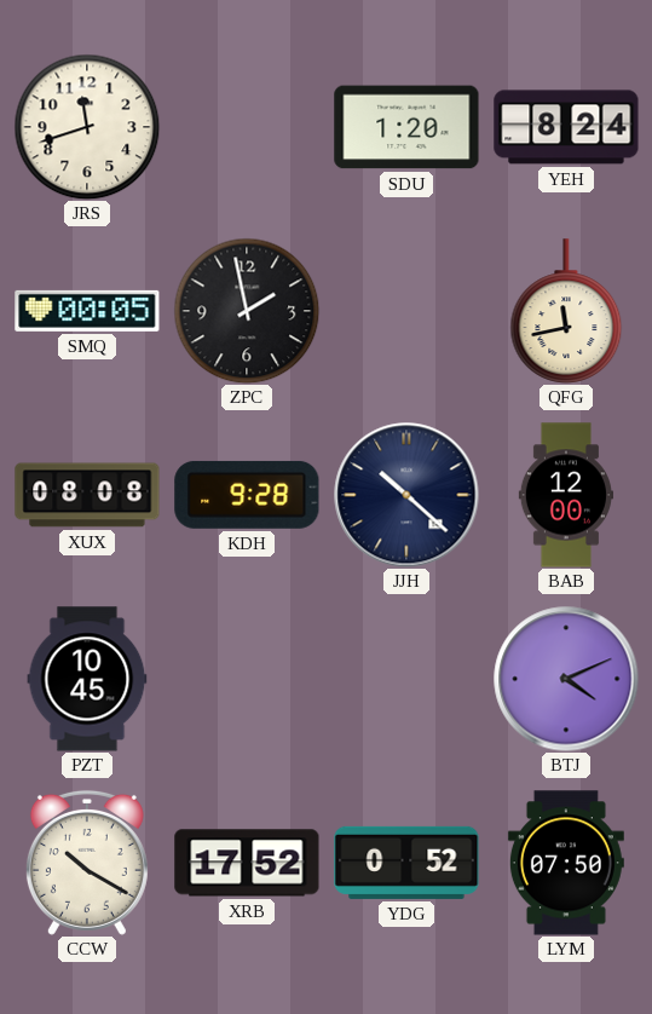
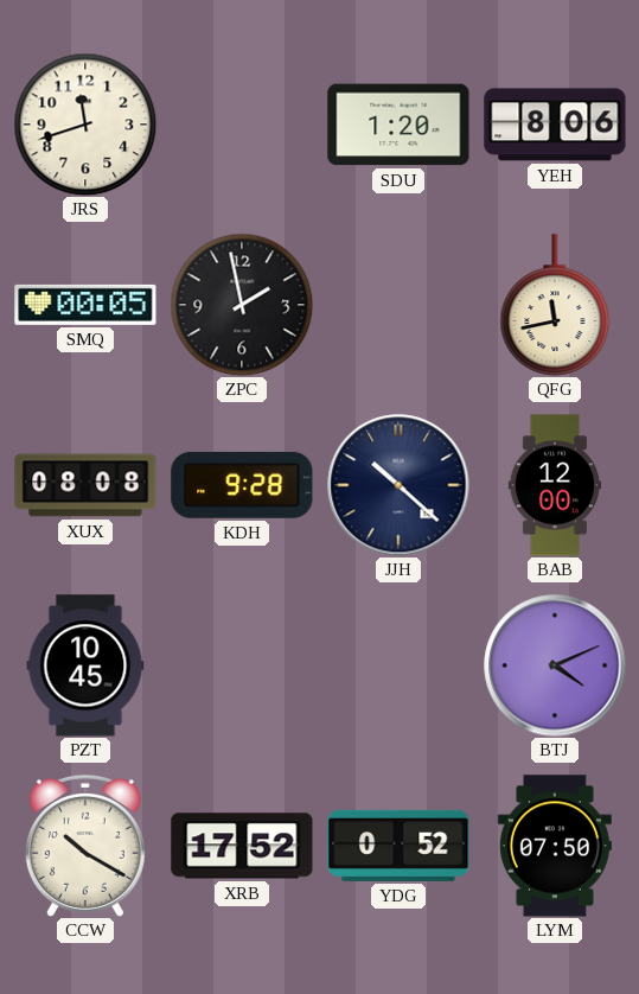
YEH: 8:24 -> 8:06 (555, 125)
